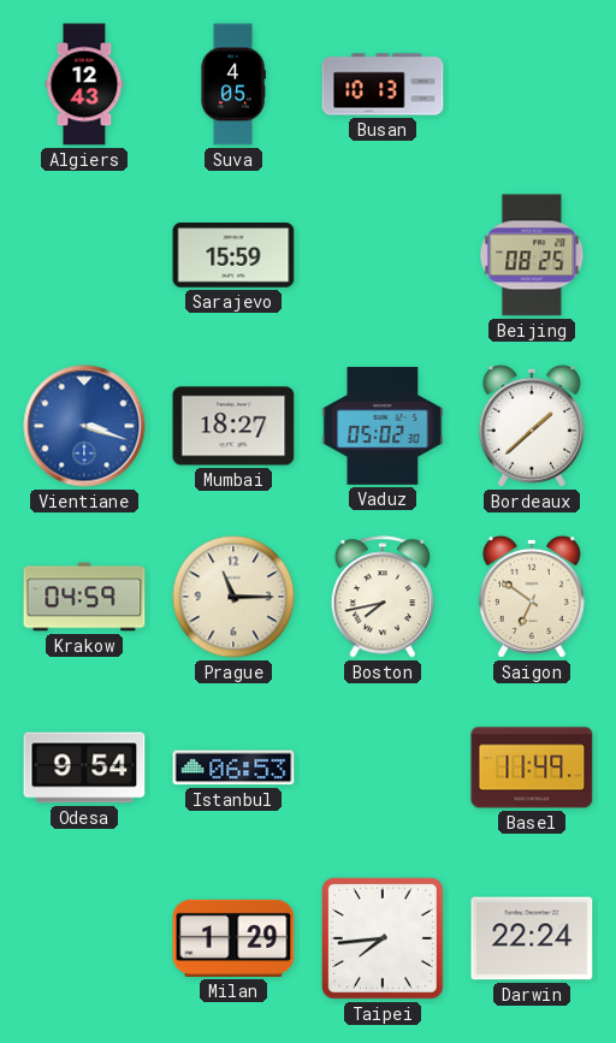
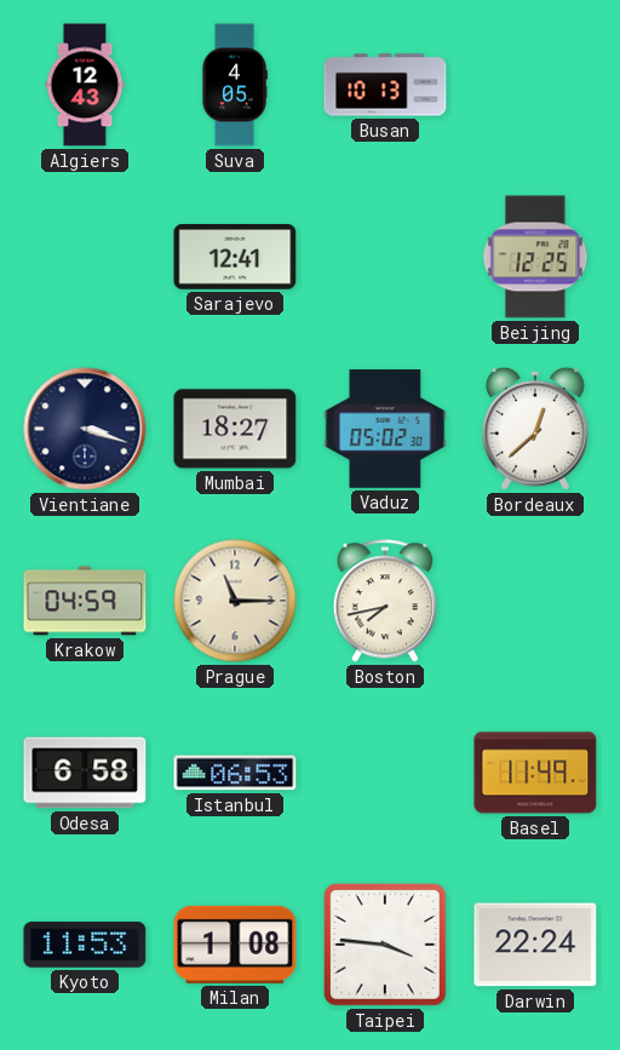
Sarajevo: 15:59 -> 12:41 (235, 257)
Beijing: 08:25 -> 12:25 (535, 257)
Vientiane dial: blue -> navy (85, 429)
Bordeaux: 1:38 -> 12:38 (535, 429)
Saigon: 6:51 -> none (532, 597)
Odesa: 9:54 -> 6:58 (85, 773)
Kyoto: none -> 11:53 (85, 945)
Milan: 1:29 -> 1:08 (235, 945)
Taipei: 7:44 -> 3:46 (386, 946)
